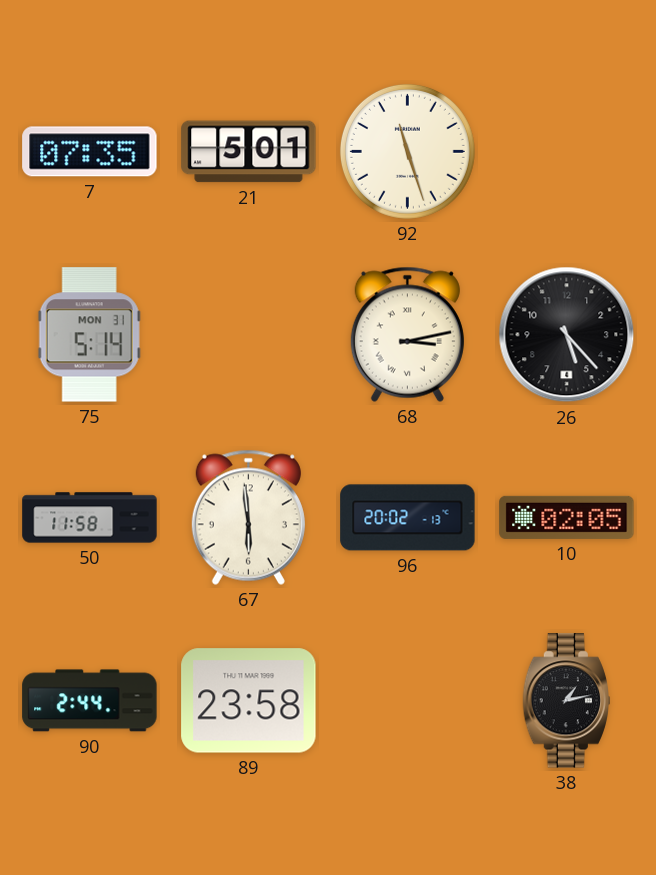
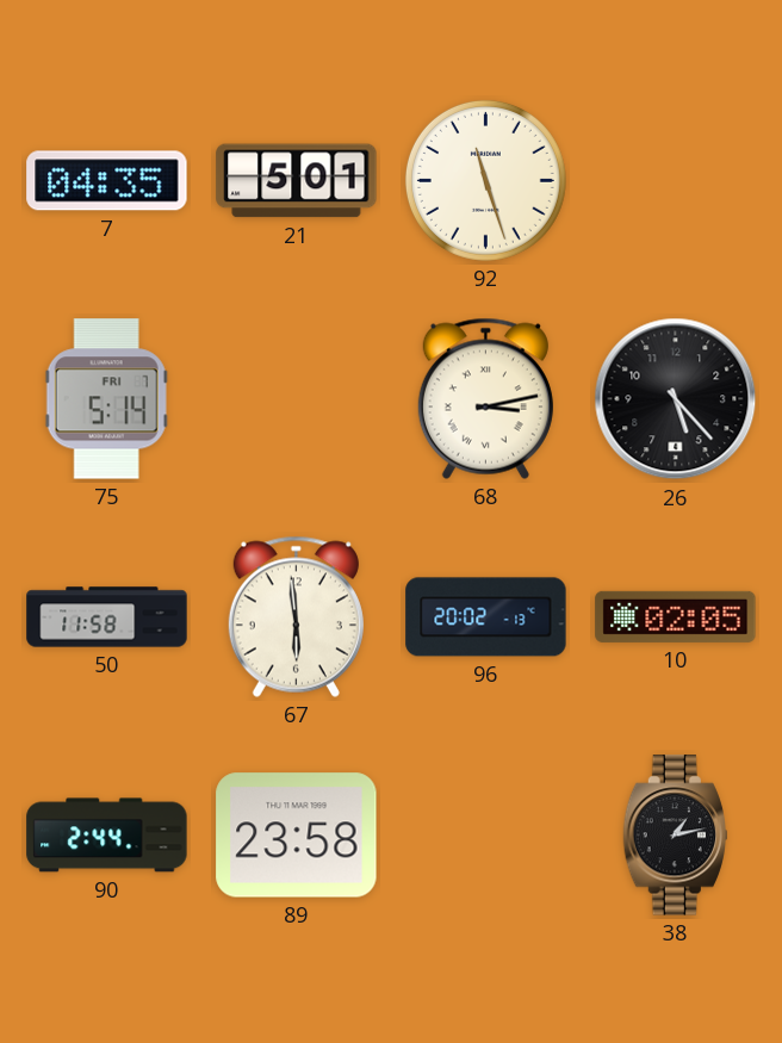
7: 07:35 -> 04:35 (107, 181)
75 date: MON 31 -> FRI 7 (106, 399)
